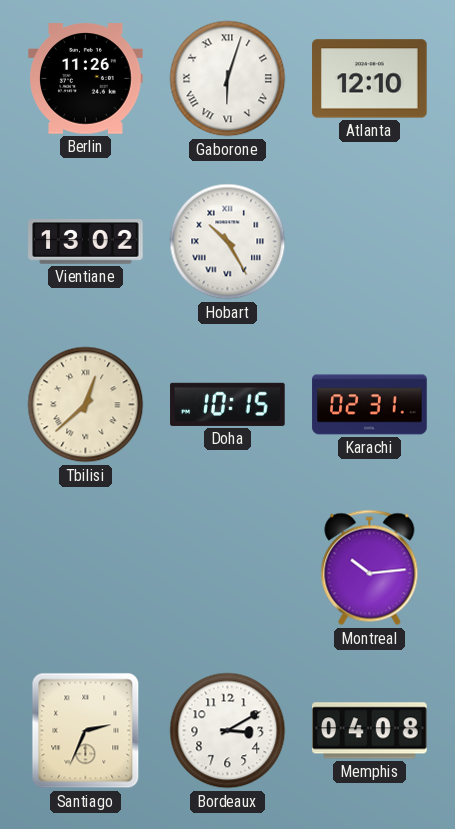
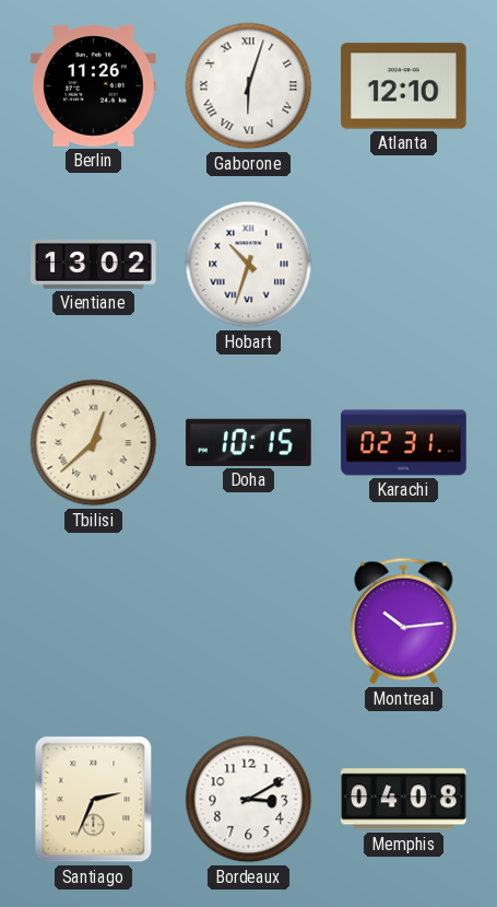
Hobart: 10:25 -> 10:33 (249, 265)
